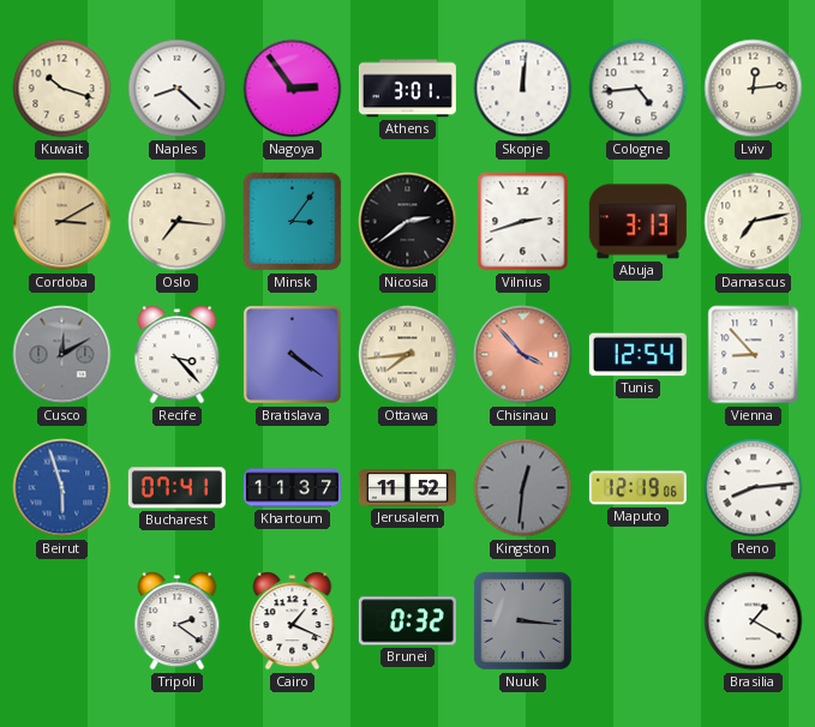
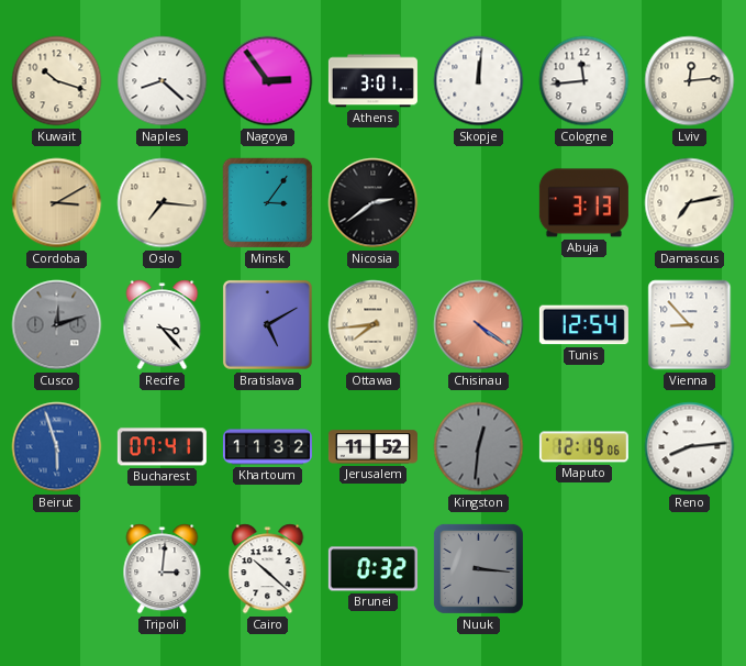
Cologne: 4:44 -> 11:44 (584, 81)
Vilnius: 2:42 -> none (523, 222)
Cusco: 12:10 -> 12:12 (57, 325)
Bratislava: 4:21 -> 5:10 (267, 324)
Chisinau: 3:53 -> 4:21 (479, 325)
Khartoum: 11:37 -> 11:32 (267, 447)
Tripoli: 2:21 -> 3:01 (163, 569)
Cairo: 1:19 -> 10:22 (268, 569)
Brasilia: 1:20 -> none (754, 621)
